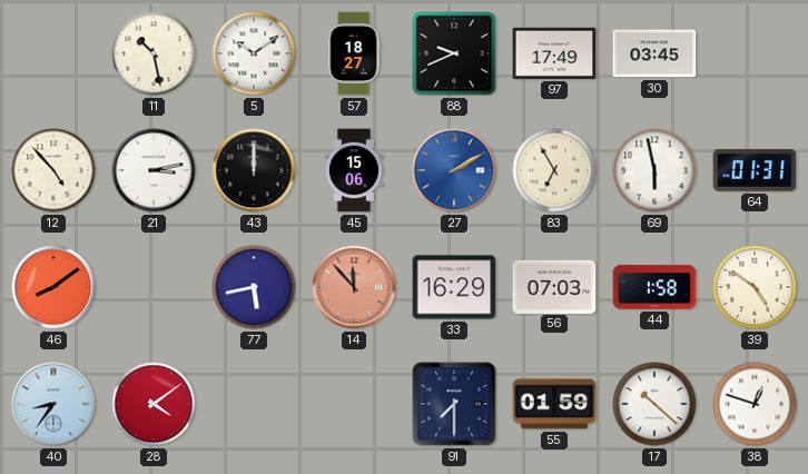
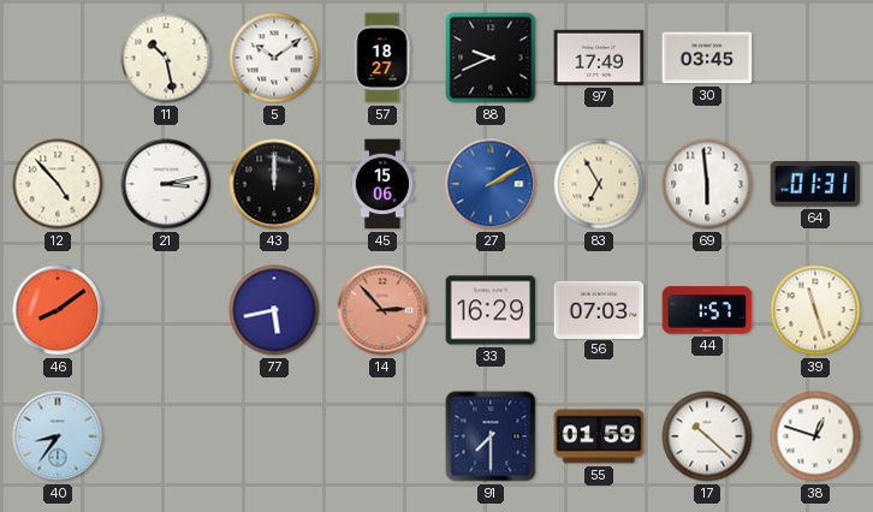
69: 5:58 -> 5:59 (707, 184)
14: 11:53 -> 2:53 (382, 310)
44: 1:58 -> 1:57 (707, 310)
39: 4:51 -> 11:27 (815, 310)
28: 4:09 -> none (154, 404)
